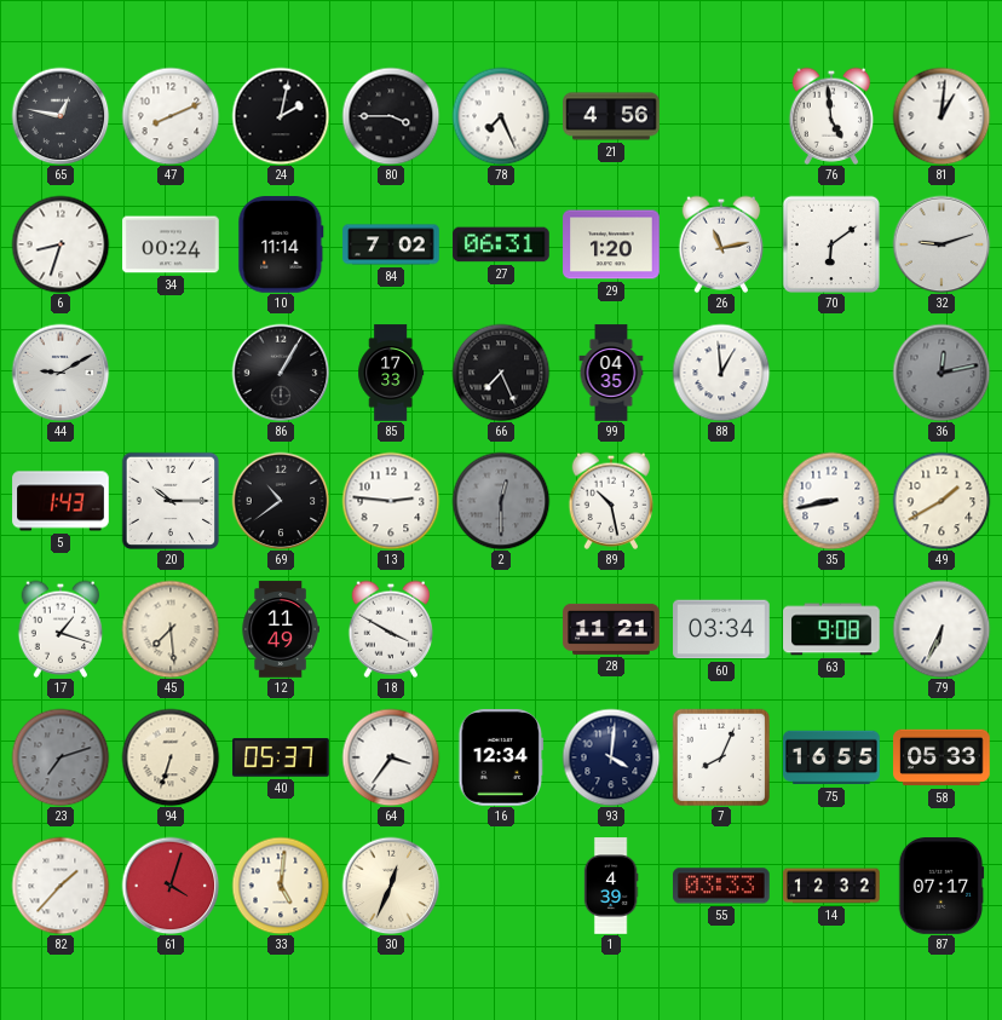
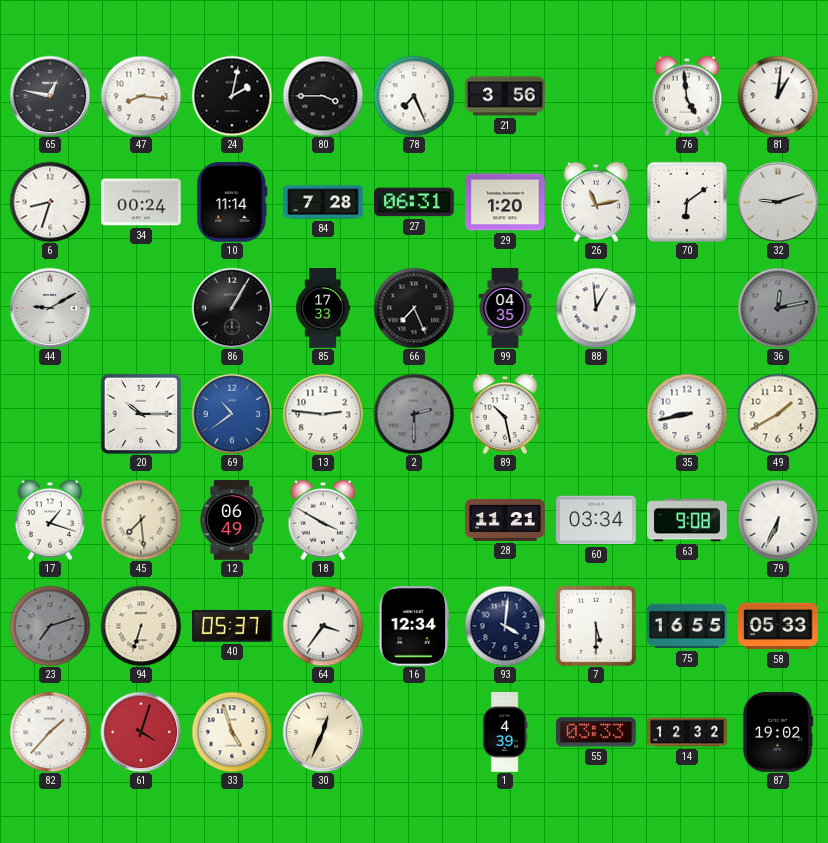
47: 8:11 -> 8:16 (141, 96)
21: 4:56 -> 3:56 (505, 96)
84: 7:02 -> 7:28 (323, 202)
5: 1:43 -> none (61, 501)
69 dial: black -> blue (232, 414)
2: 12:30 -> 2:30 (414, 414)
12: 11:49 -> 06:49 (232, 520)
7: 8:04 -> 5:30 (595, 625)
33: 5:01 -> 4:57 (232, 732)
87: 07:17 -> 19:02 (778, 732)
